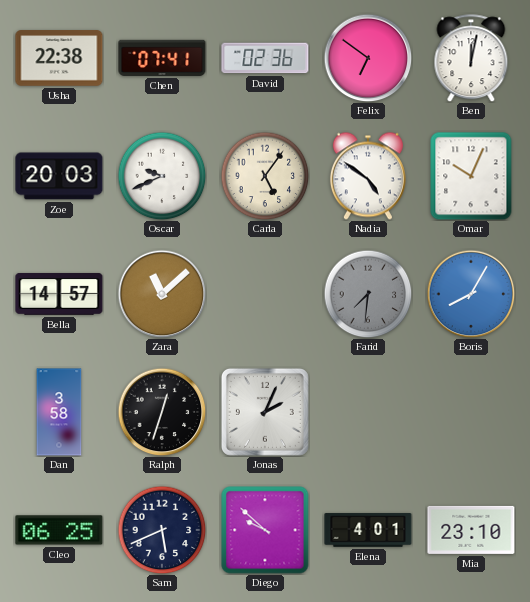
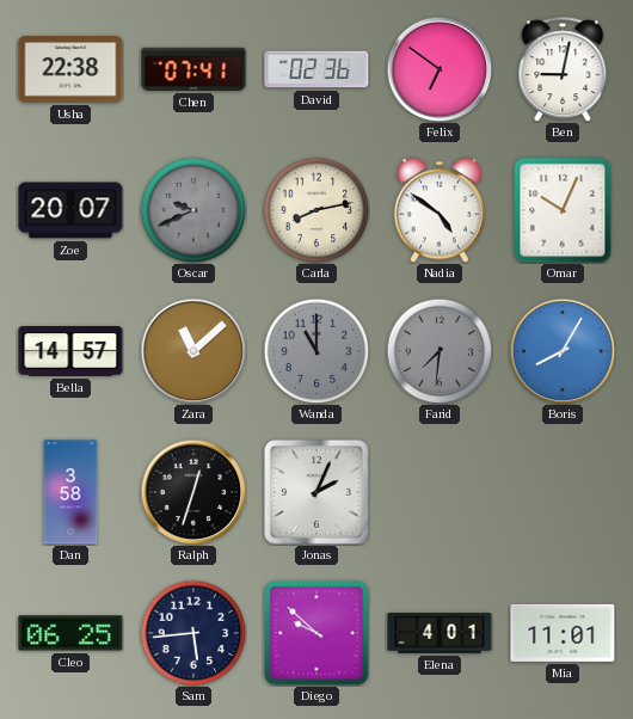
Ben: 12:02 -> 9:02 (563, 69)
Zoe: 20:03 -> 20:07 (70, 210)
Oscar dial: white -> grey (193, 210)
Carla: 5:06 -> 8:13 (316, 210)
Wanda: none -> 11:00 (316, 351)
Sam: 5:41 -> 5:44 (193, 633)
Mia: 23:10 -> 11:01 (563, 633)
